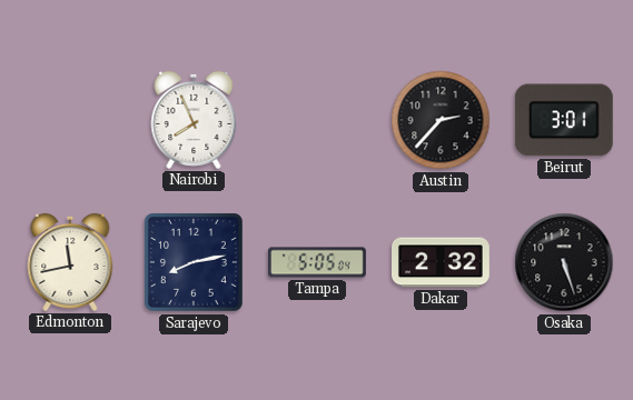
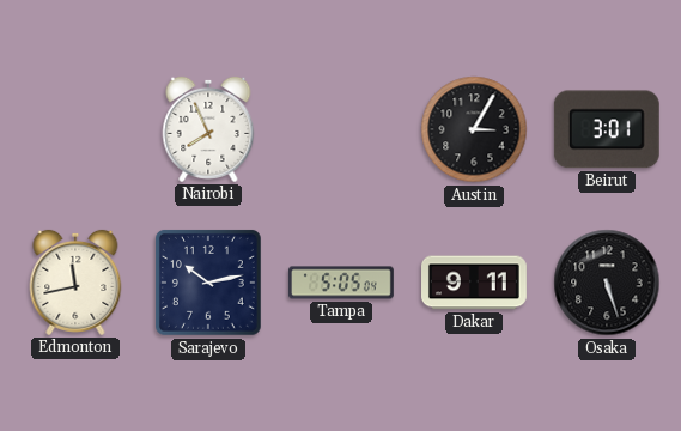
Austin: 2:37 -> 3:05 (474, 129)
Sarajevo: 8:13 -> 10:13 (209, 284)
Dakar: 2:32 -> 9:11 (475, 283)
